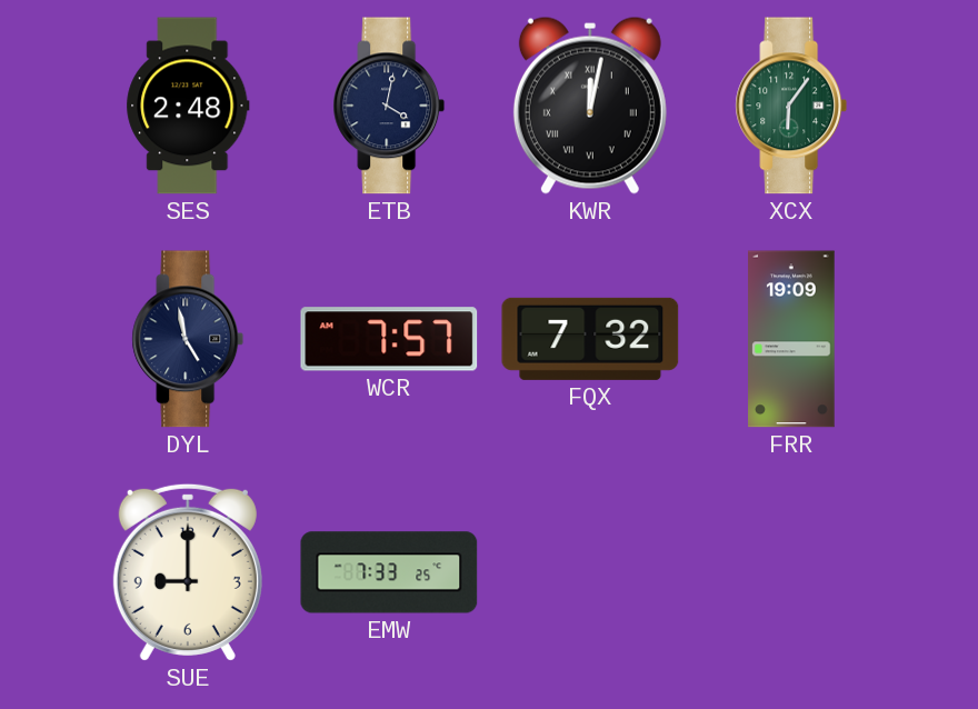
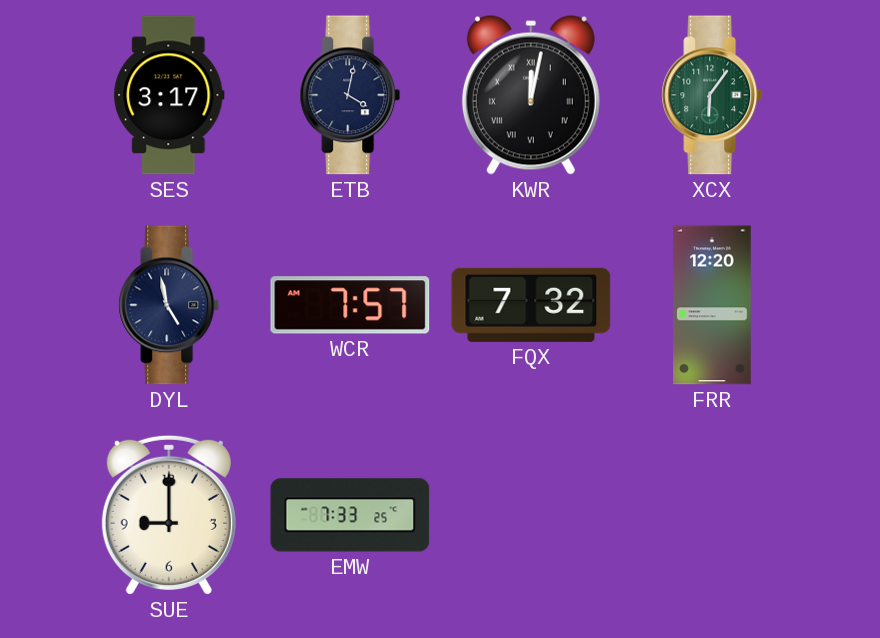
SES: 2:48 -> 3:17 (169, 95)
FRR: 19:09 -> 12:20 (712, 305)
